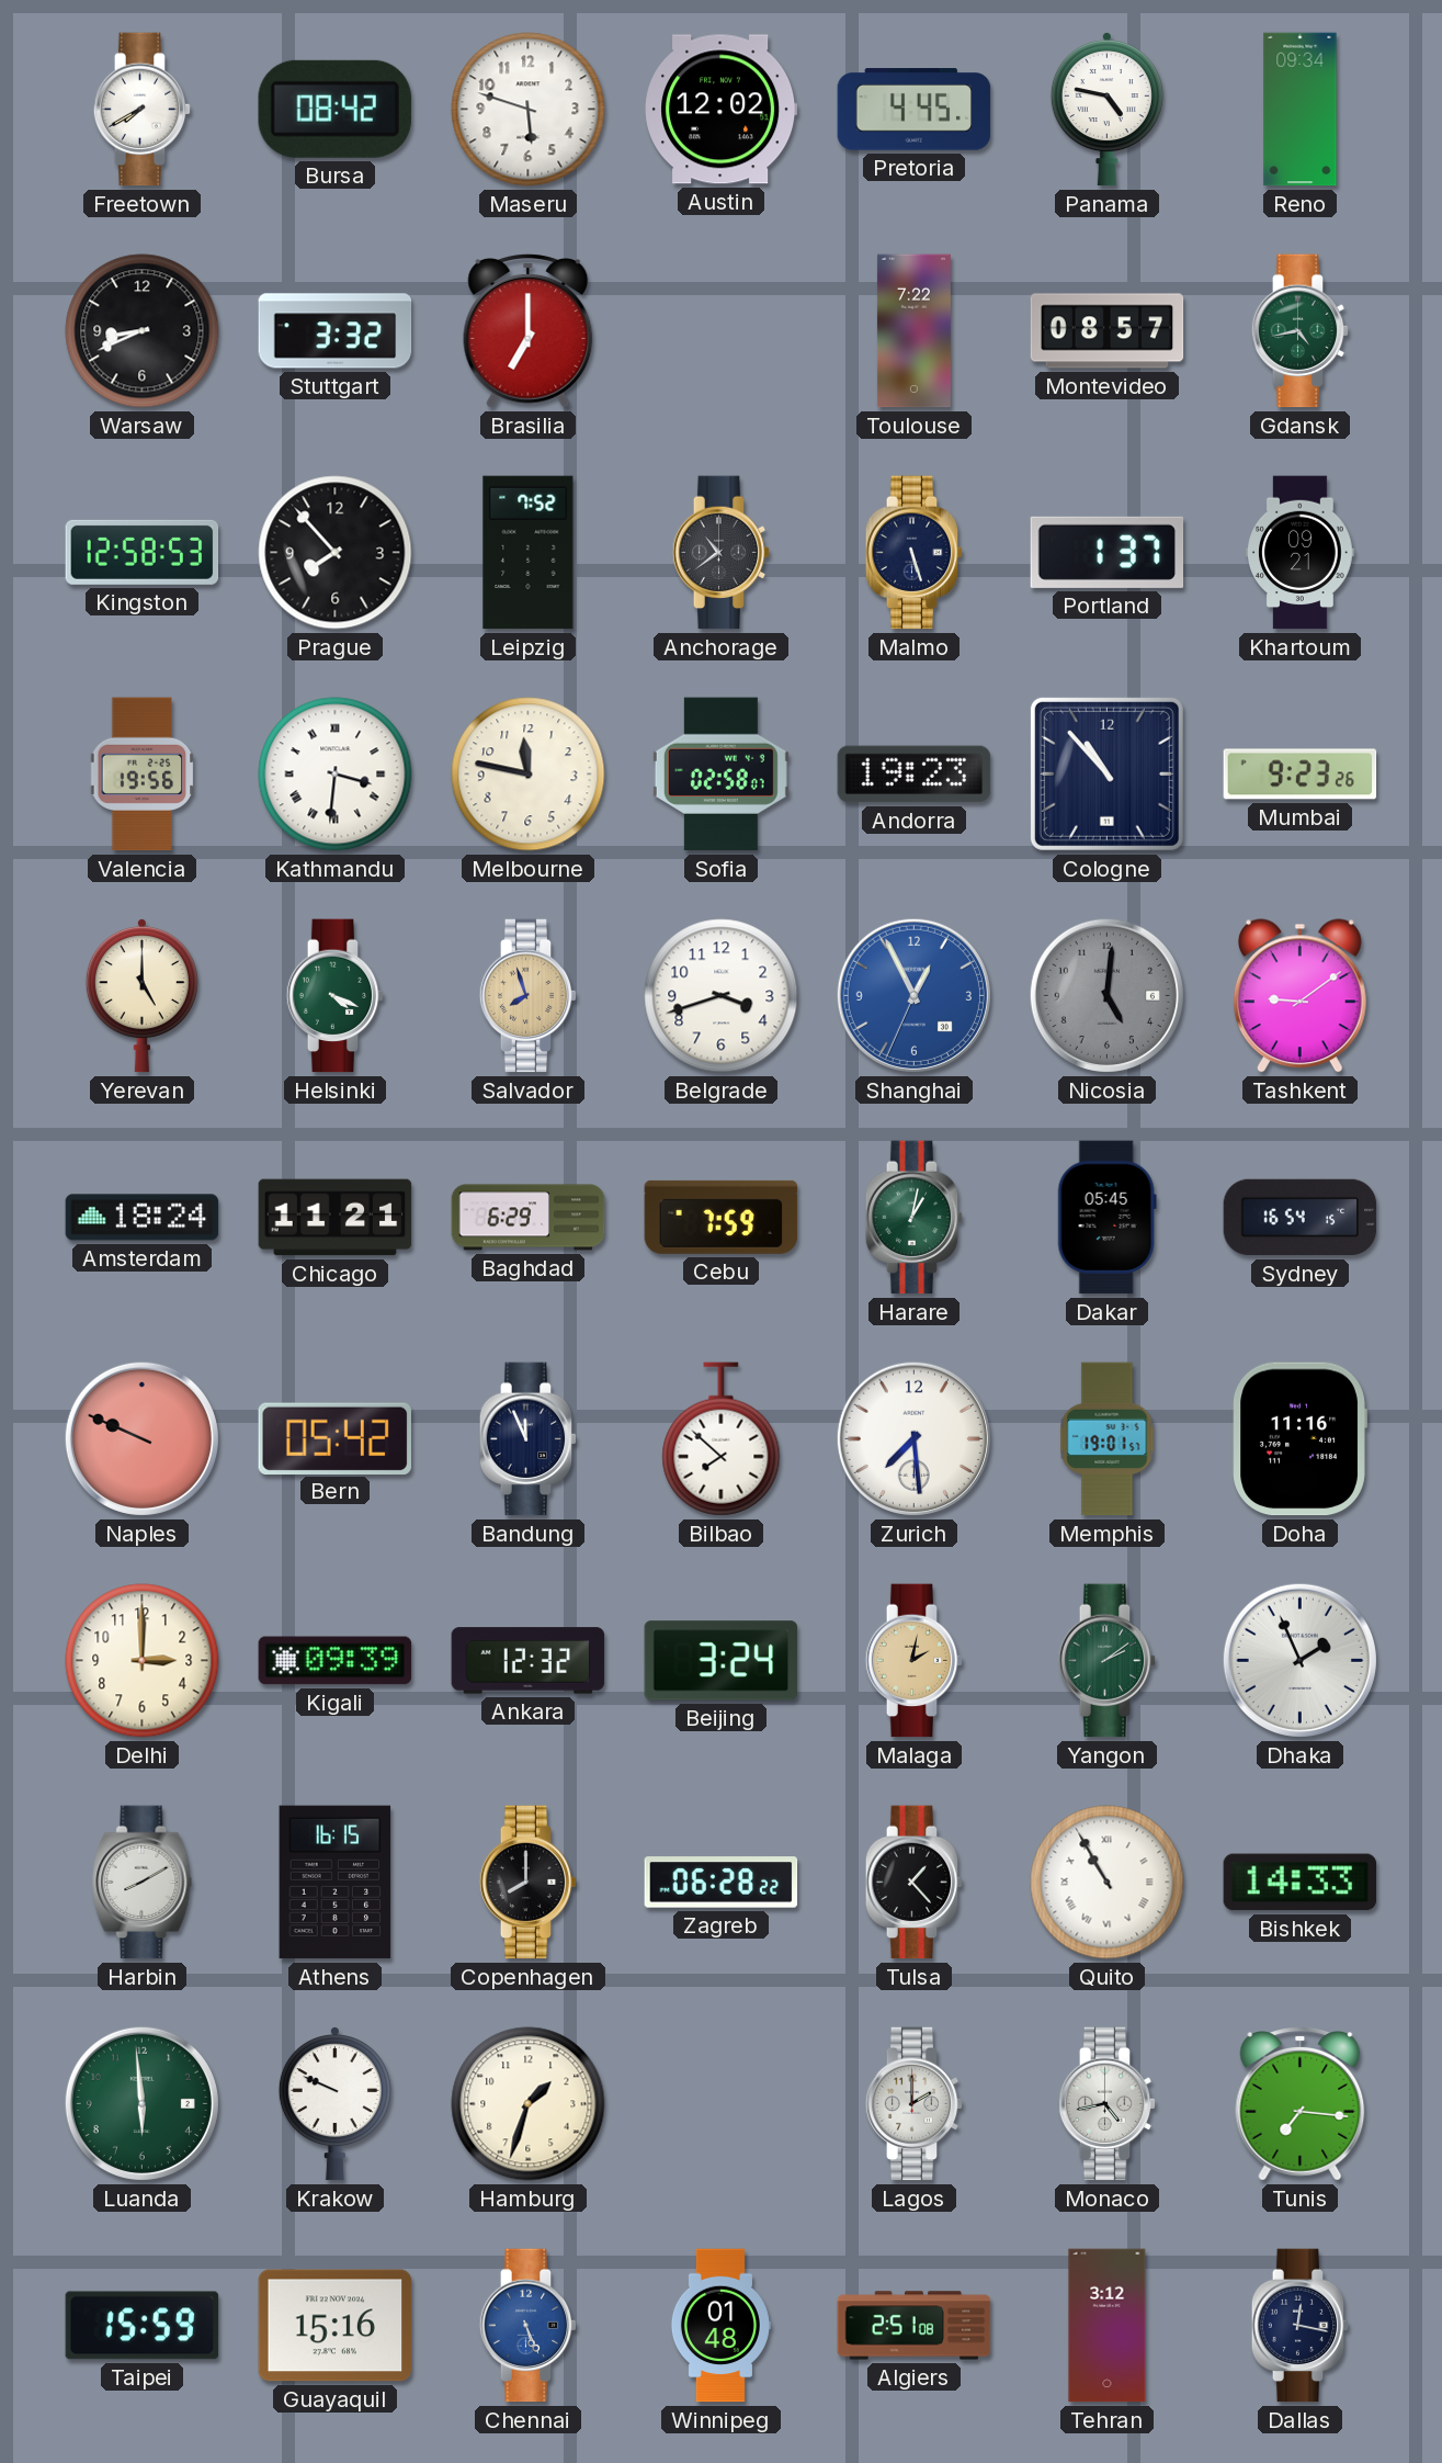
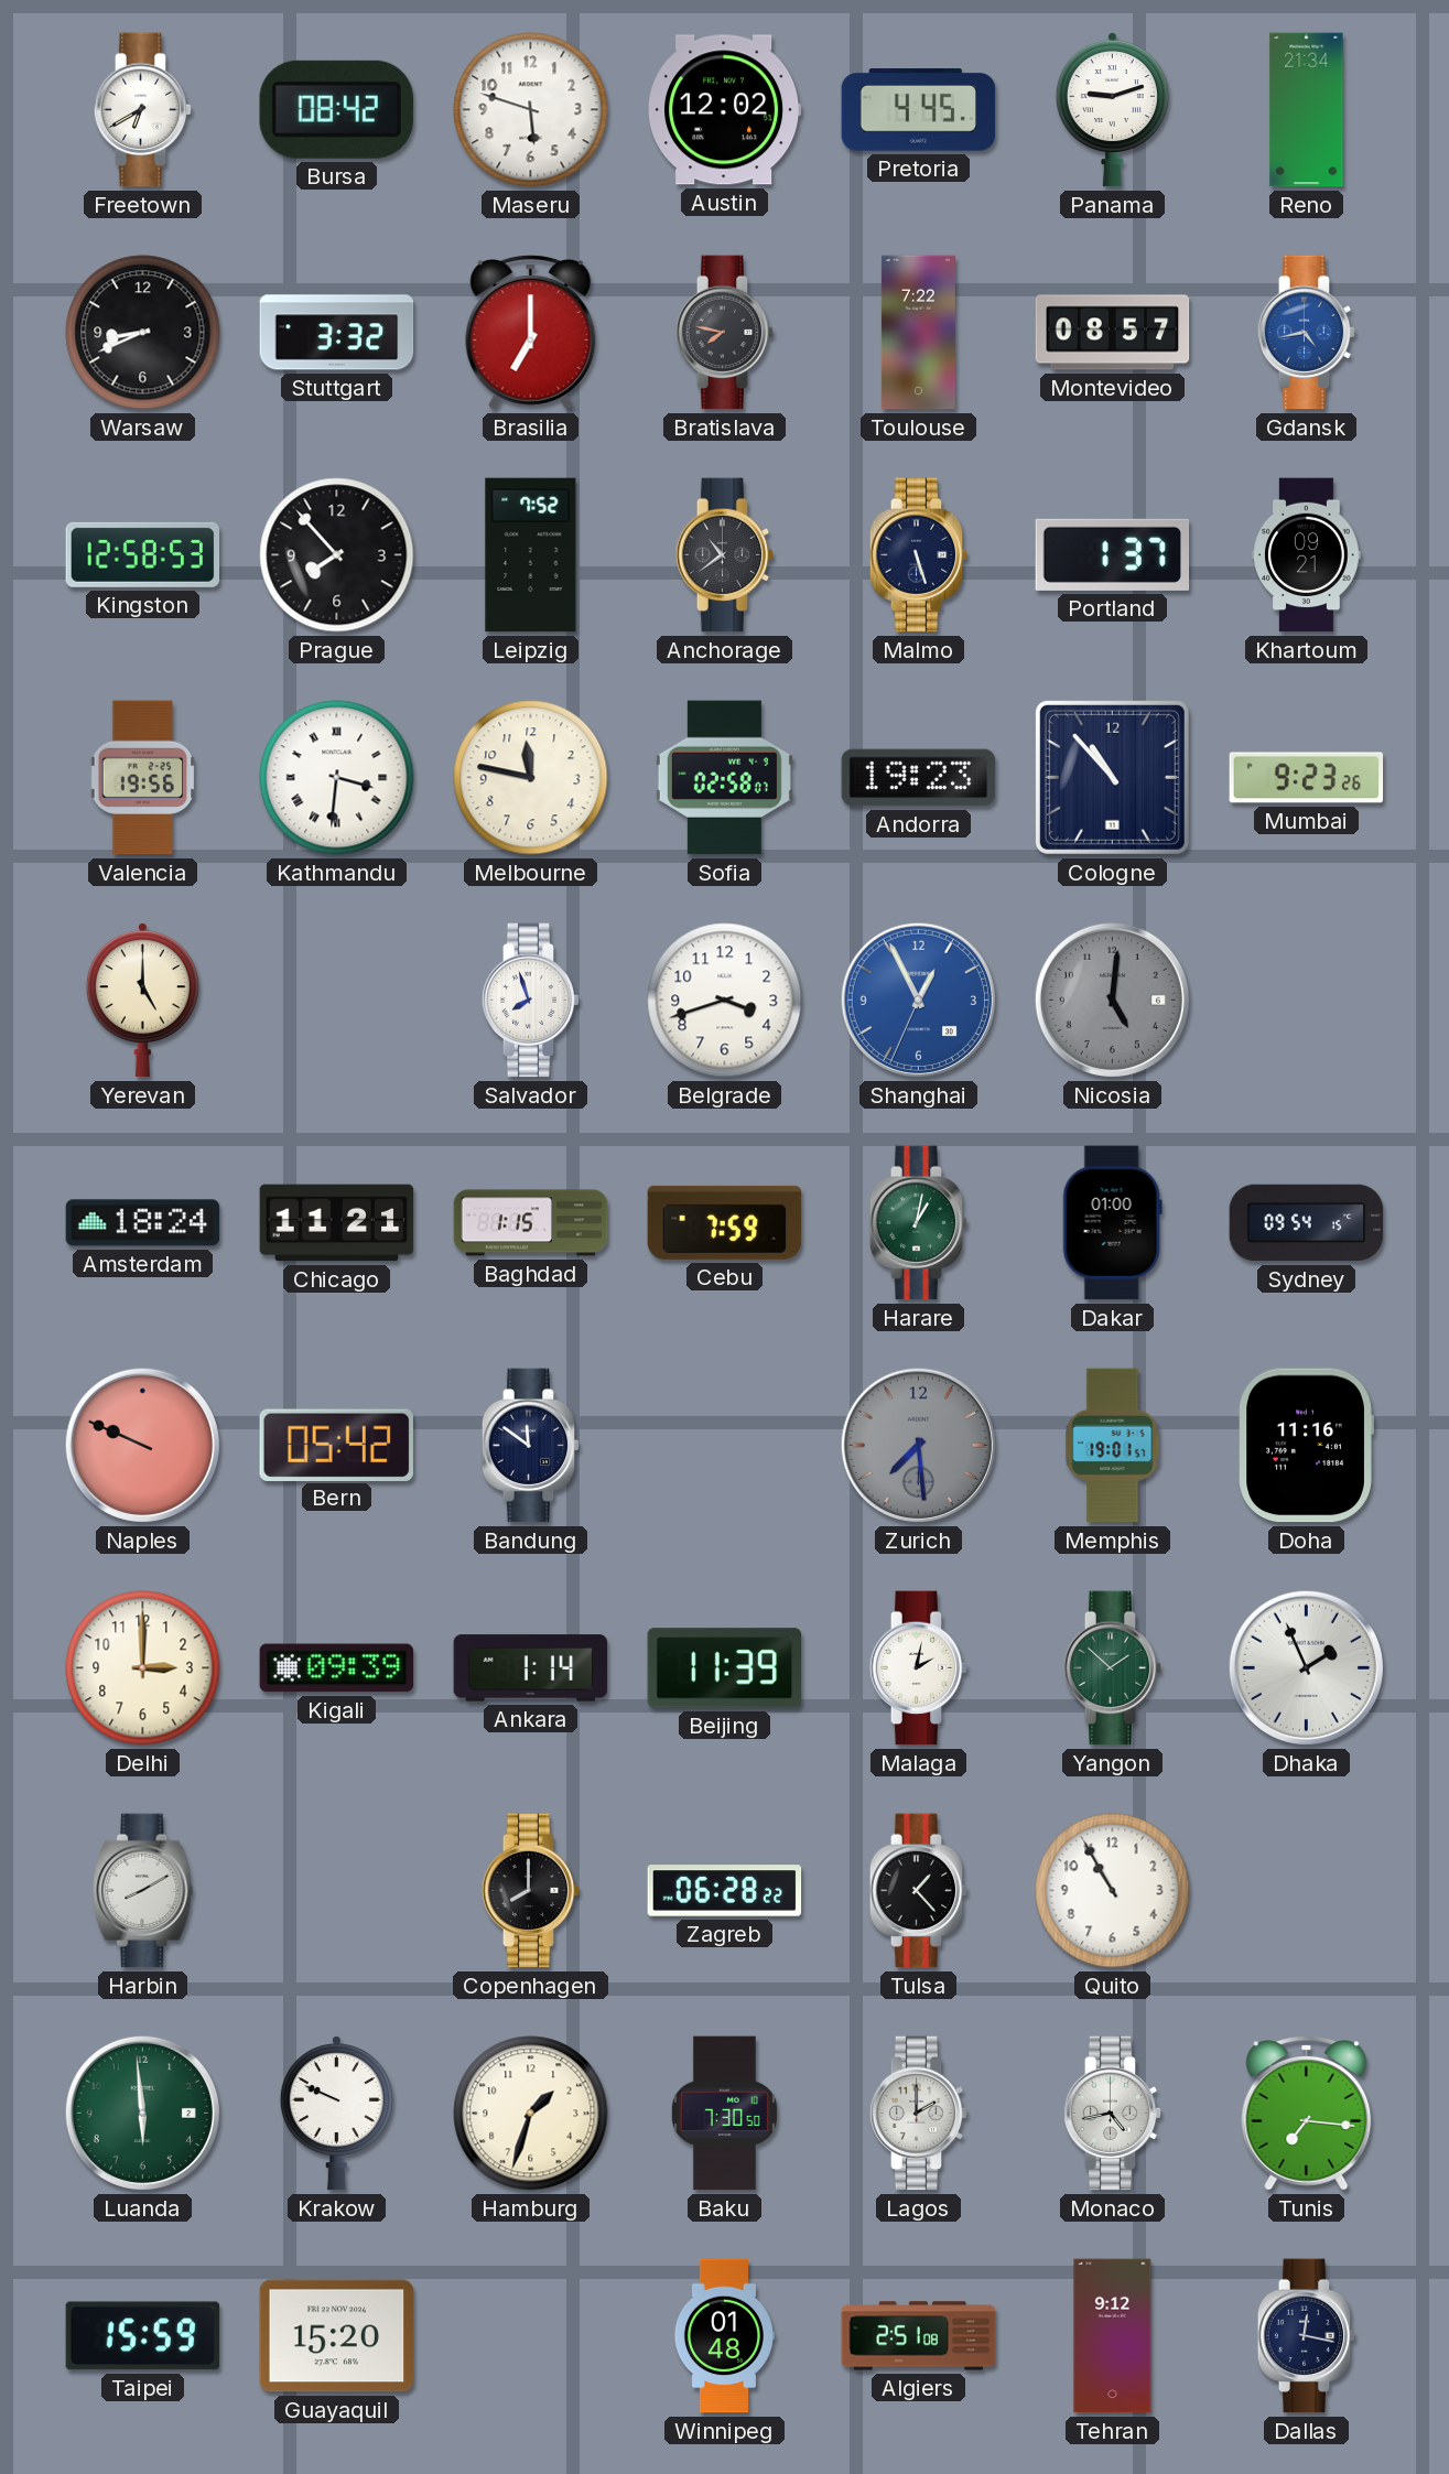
Freetown: 7:40 -> 6:40 (143, 110)
Panama: 4:47 -> 9:12 (1112, 110)
Reno: 09:34 -> 21:34 (1307, 110)
Bratislava: none -> 7:47 (725, 333)
Gdansk dial: green -> blue (1307, 333)
Helsinki: 4:19 -> none (336, 996)
Salvador dial: champagne -> white (531, 1001)
Tashkent: 9:09 -> none (1299, 996)
Baghdad: 6:29 -> 1:15 (531, 1223)
Dakar: 05:45 -> 01:00 (1112, 1223)
Sydney: 16:54 -> 09:54 (1307, 1223)
Bandung: 11:56 -> 11:51 (531, 1446)
Bilbao: 7:52 -> none (722, 1439)
Zurich dial: white -> grey (918, 1445)
Ankara: 12:32 -> 1:14 (531, 1668)
Beijing: 3:24 -> 11:39 (725, 1668)
Malaga dial: champagne -> white (919, 1668)
Yangon: 2:09 -> 1:52 (1113, 1668)
Athens: 16:15 -> none (336, 1883)
Quito numerals: Roman -> Arabic (1113, 1891)
Bishkek: 14:33 -> none (1301, 1883)
Baku: none -> 7:30 (724, 2114)
Guayaquil: 15:16 -> 15:20 (337, 2336)
Chennai: 5:26 -> none (529, 2326)
Tehran: 3:12 -> 9:12 (1113, 2336)
